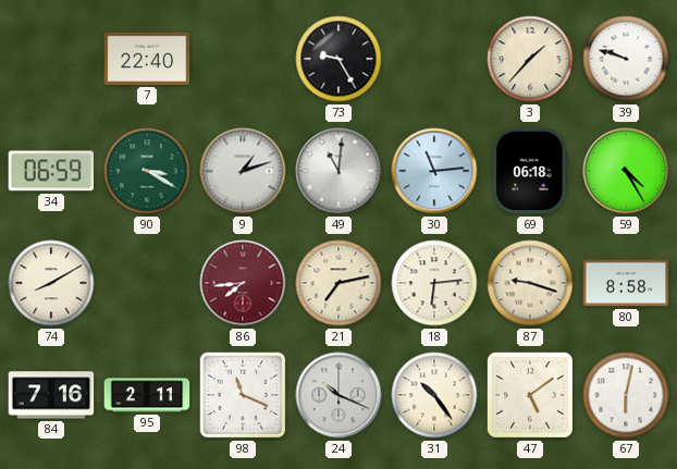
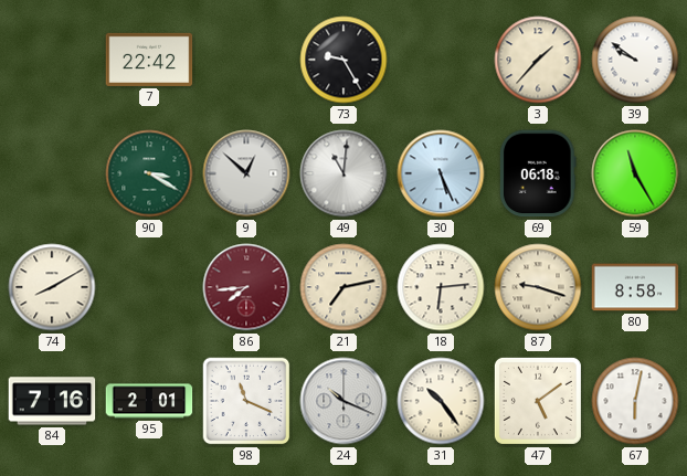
7: 22:40 -> 22:42 (149, 60)
39: 9:48 -> 9:51 (635, 60)
34: 06:59 -> none (51, 171)
9: 1:12 -> 12:52 (246, 173)
30: 11:14 -> 5:26 (441, 173)
59: 4:25 -> 11:25 (635, 173)
95: 2:11 -> 2:01 (149, 401)
